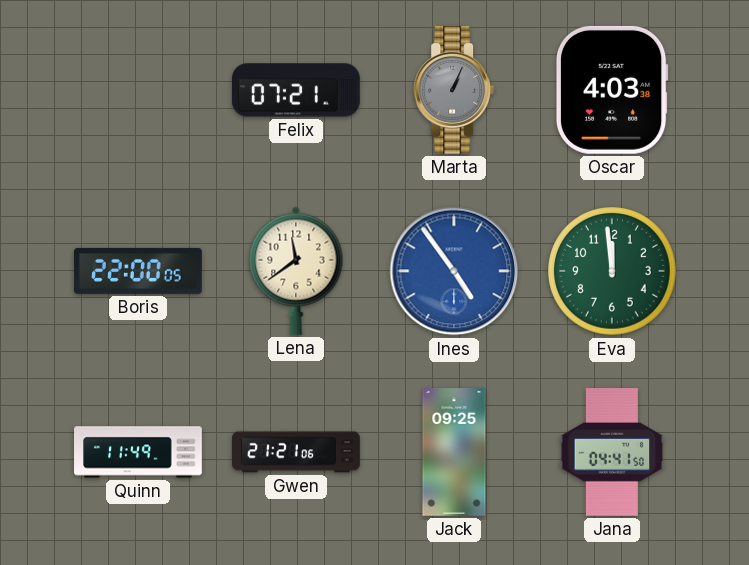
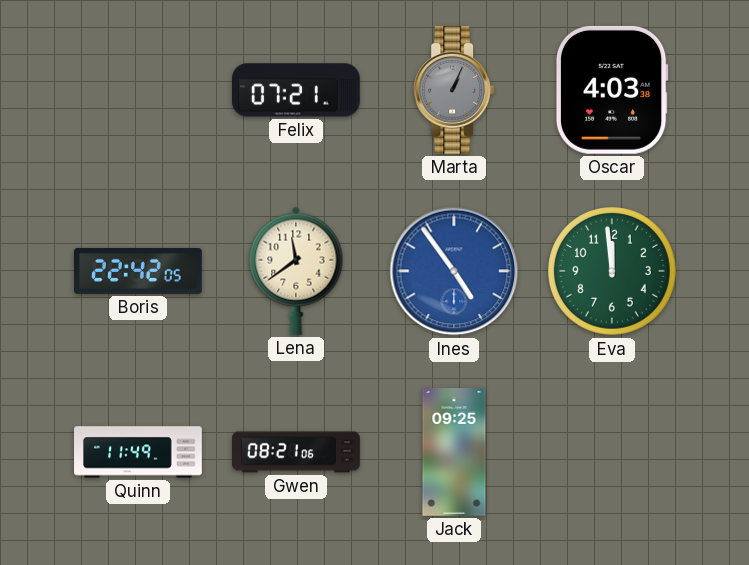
Boris: 22:00 -> 22:42 (139, 271)
Gwen: 21:21 -> 08:21 (297, 452)
Jana: 04:41 -> none (612, 453)
